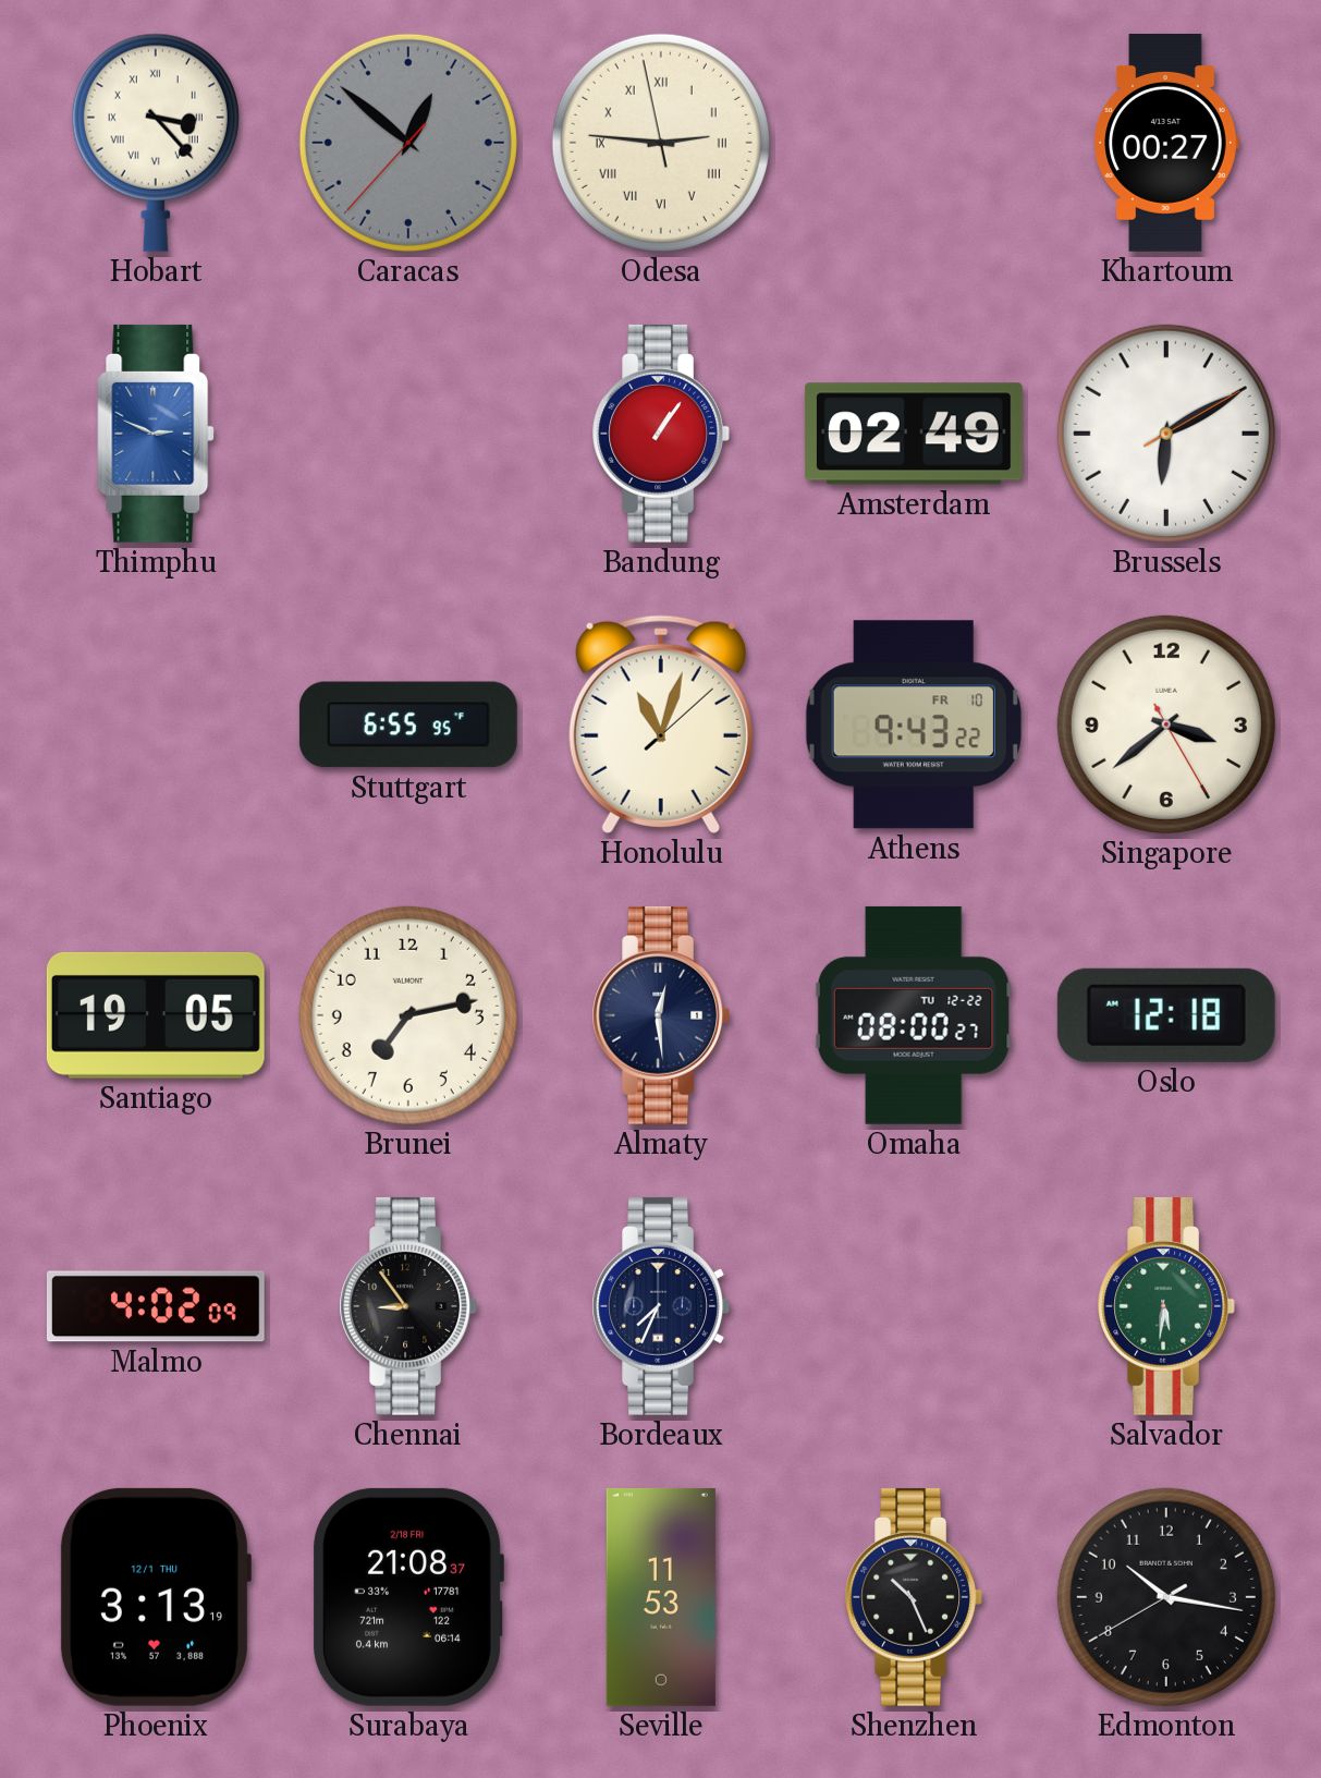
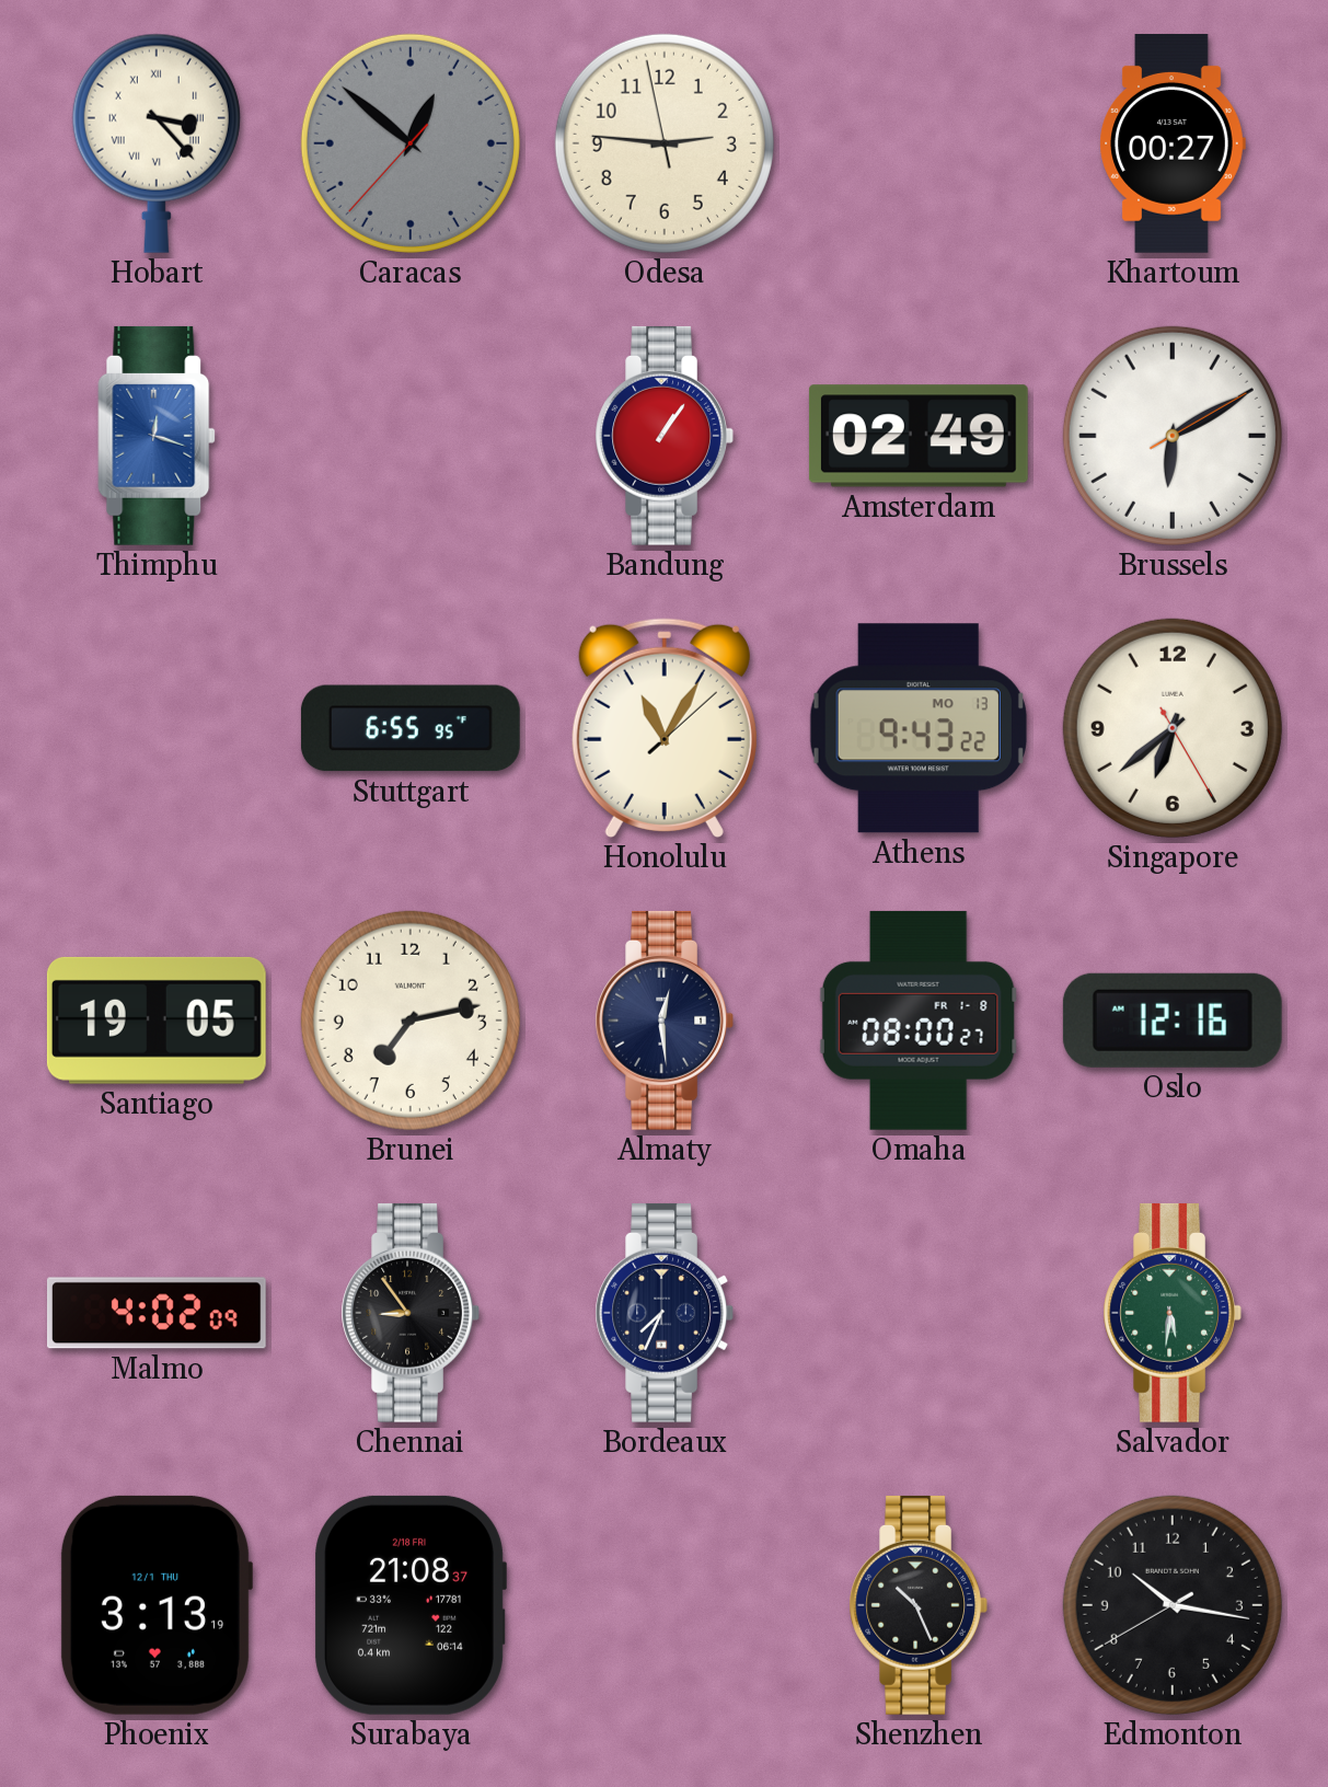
Odesa numerals: Roman -> Arabic (665, 143)
Thimphu: 2:49 -> 12:18 (157, 436)
Honolulu: 11:03 -> 11:05 (665, 728)
Athens date: FR 10 -> MO 13 (919, 728)
Singapore: 3:38 -> 6:38 (1173, 728)
Omaha date: TU 12-22 -> FR 1-8 (919, 1021)
Oslo: 12:18 -> 12:16 (1173, 1021)
Seville: 11:53 -> none (661, 1597)
